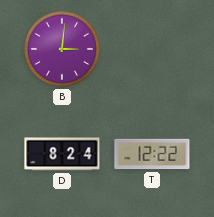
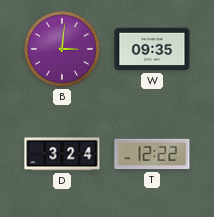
W: none -> 09:35 (152, 49)
D: 8:24 -> 3:24 (62, 154)
